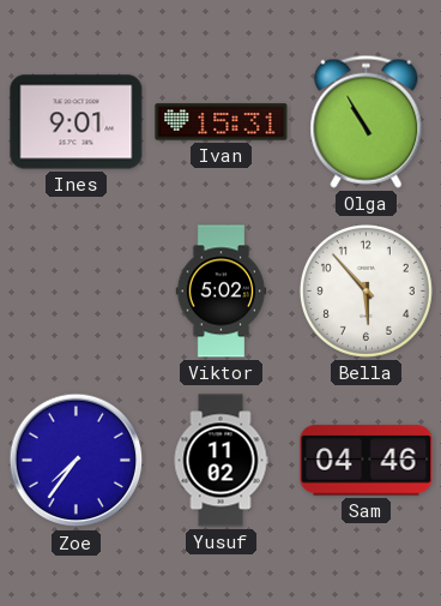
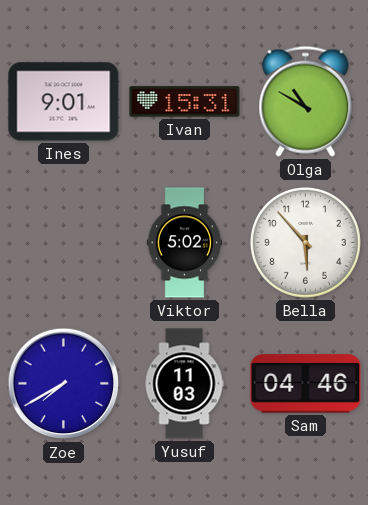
Olga: 10:55 -> 10:50 (306, 101)
Zoe: 7:36 -> 7:40 (64, 384)
Yusuf: 11:02 -> 11:03 (184, 384)
